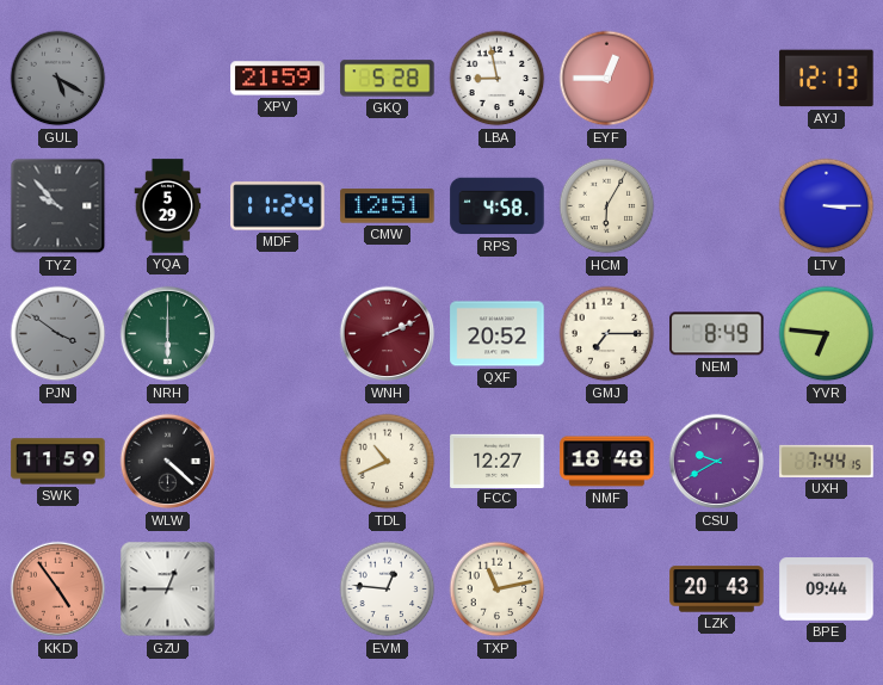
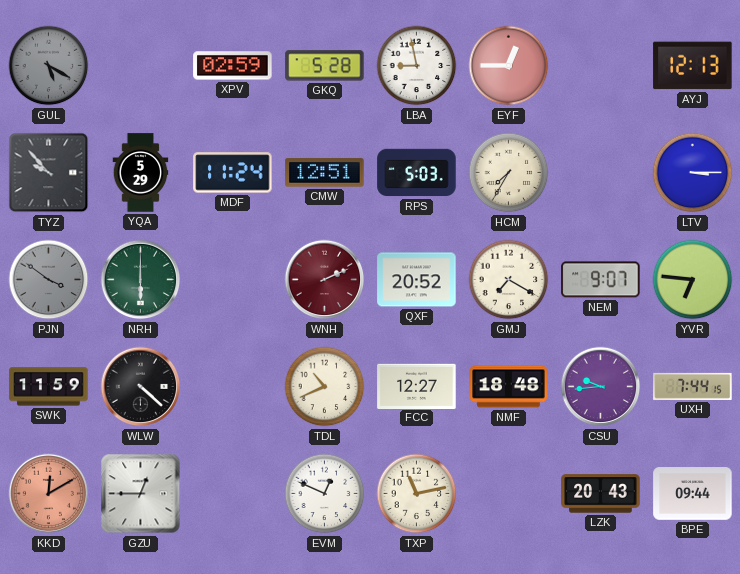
XPV: 21:59 -> 02:59 (233, 66)
RPS: 4:58 -> 5:03 (417, 173)
HCM: 6:05 -> 7:35 (509, 173)
GMJ: 7:15 -> 7:20 (509, 280)
NEM: 8:49 -> 9:07 (601, 280)
CSU: 9:40 -> 9:44 (601, 387)
KKD: 4:54 -> 12:10 (49, 494)
EVM: 12:46 -> 12:49 (325, 494)
